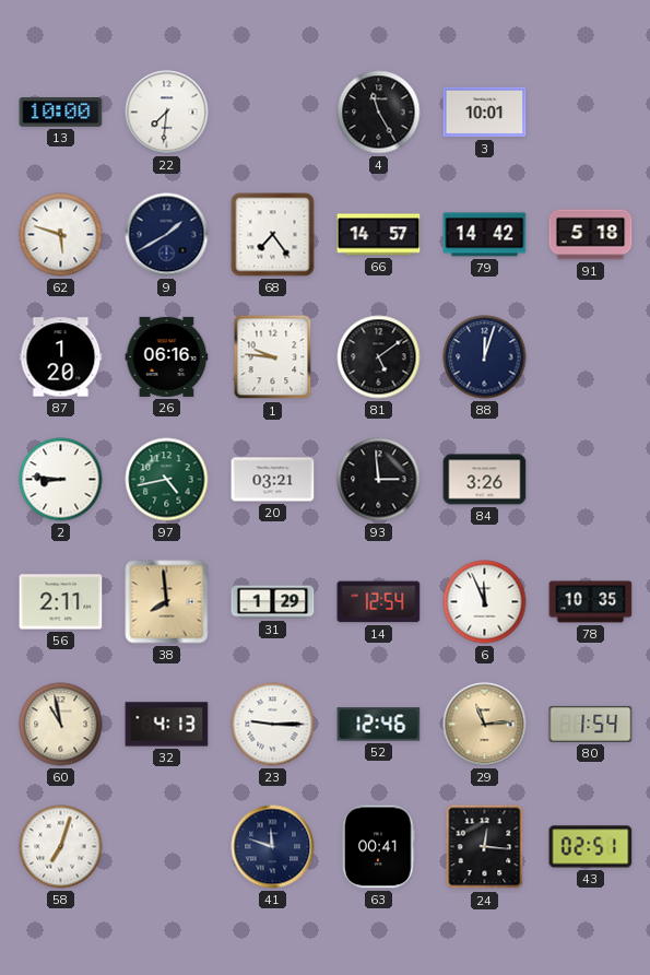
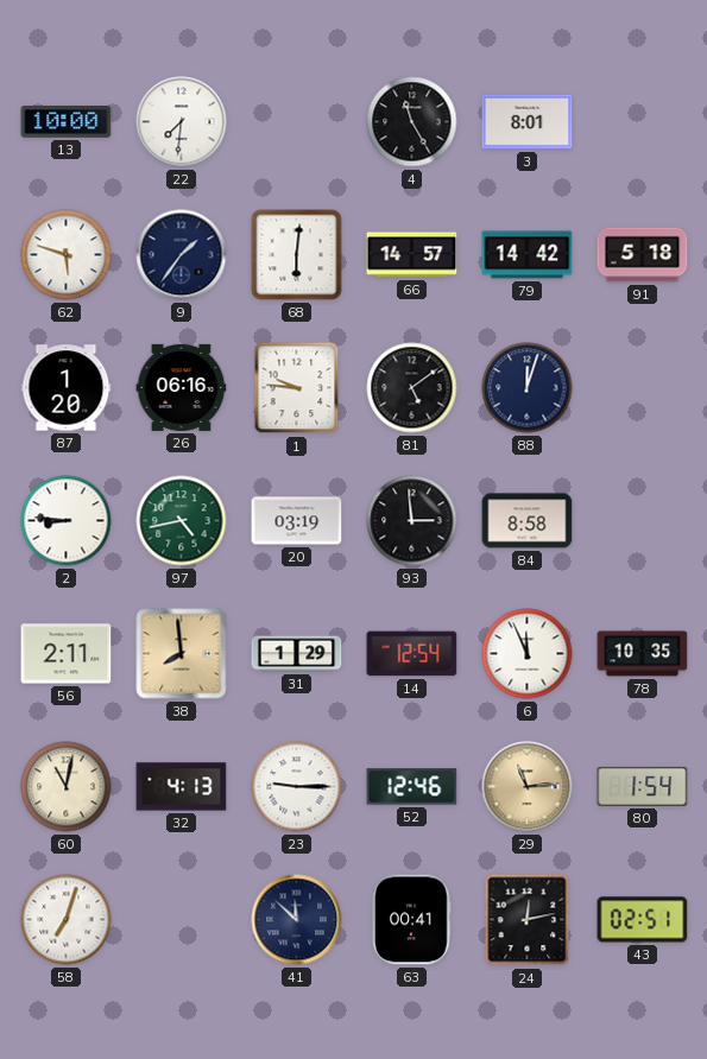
3: 10:01 -> 8:01 (528, 122)
9: 1:40 -> 1:36 (182, 255)
68: 7:24 -> 6:01 (297, 255)
20: 03:21 -> 03:19 (297, 521)
84: 3:26 -> 8:58 (528, 521)
60: 10:58 -> 11:02 (67, 787)
41: 11:48 -> 11:52 (297, 920)
24: 12:16 -> 12:13 (528, 920)
